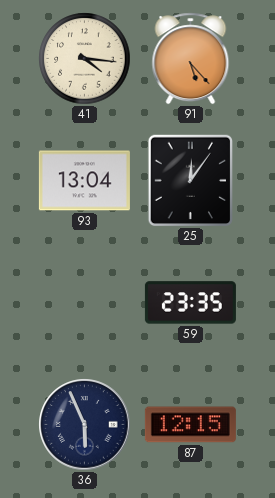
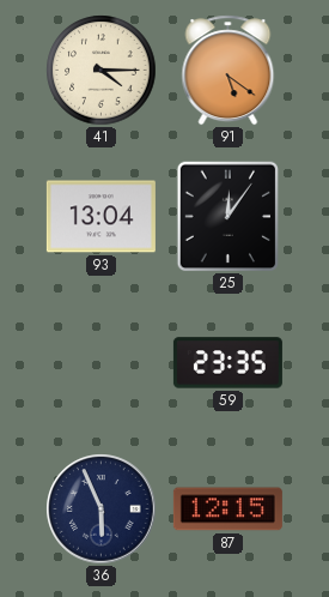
41: 4:16 -> 4:15 (102, 71)
91: 5:23 -> 5:21 (229, 71)
